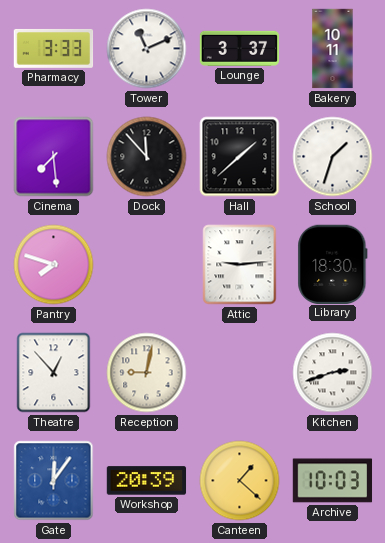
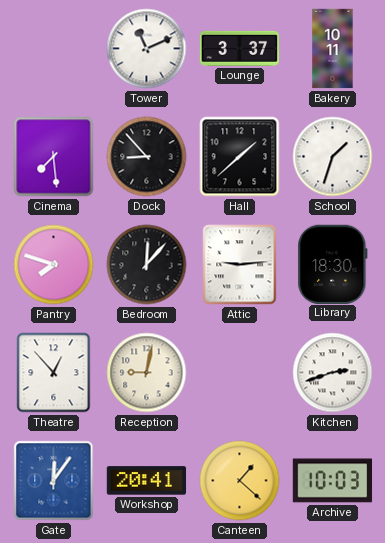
Pharmacy: 3:33 -> none (54, 48)
Dock: 11:53 -> 8:53 (147, 157)
Bedroom: none -> 12:07 (147, 265)
Workshop: 20:39 -> 20:41 (147, 481)
